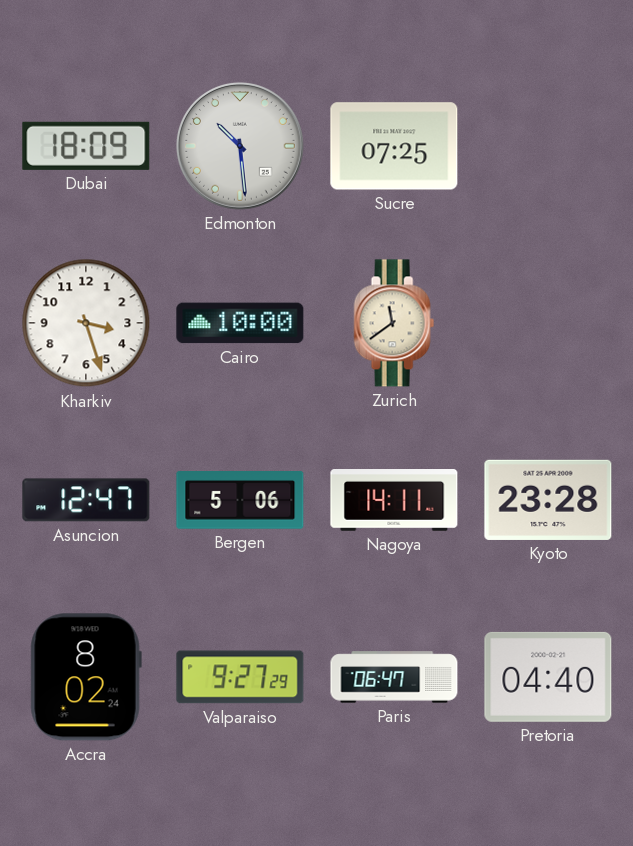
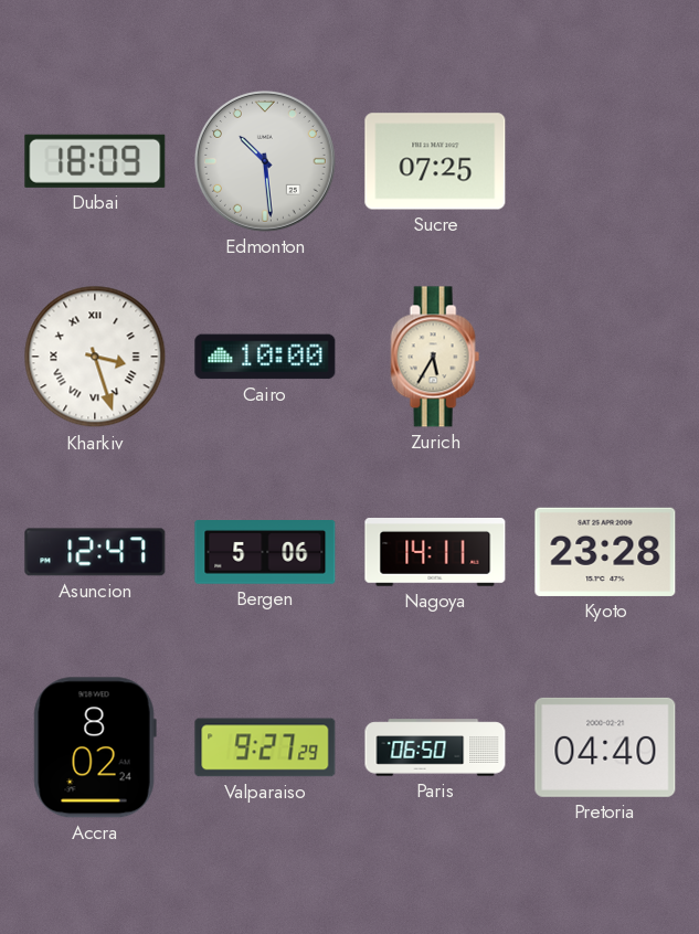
Kharkiv numerals: Arabic -> Roman (95, 357)
Zurich: 11:39 -> 5:35 (435, 357)
Paris: 06:47 -> 06:50 (435, 747)
